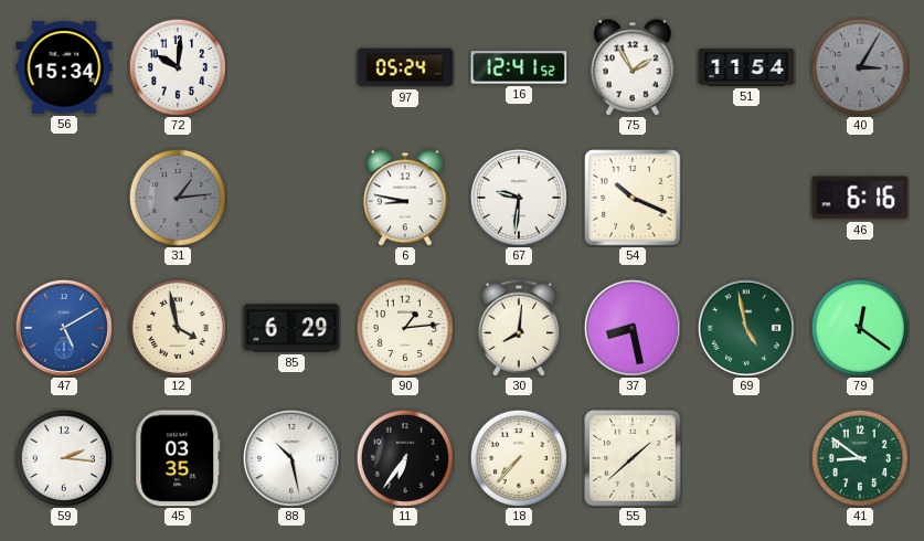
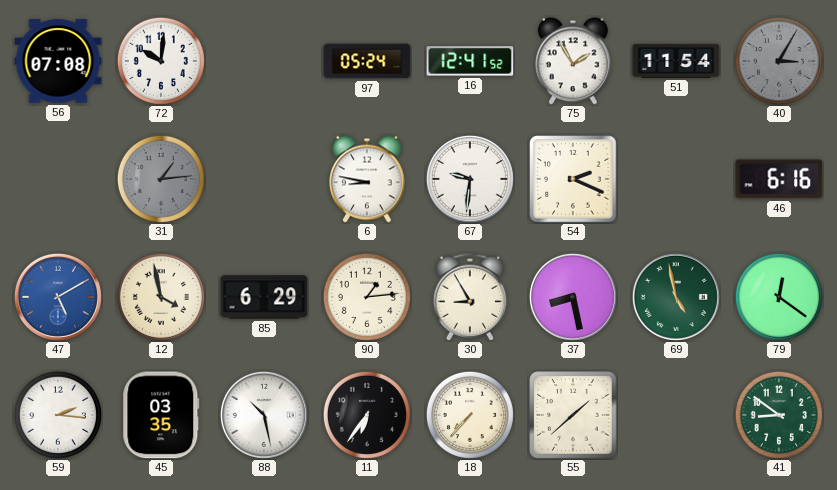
56: 15:34 -> 07:08 (58, 61)
54: 10:19 -> 2:19 (573, 179)
30: 8:01 -> 8:55 (470, 297)
